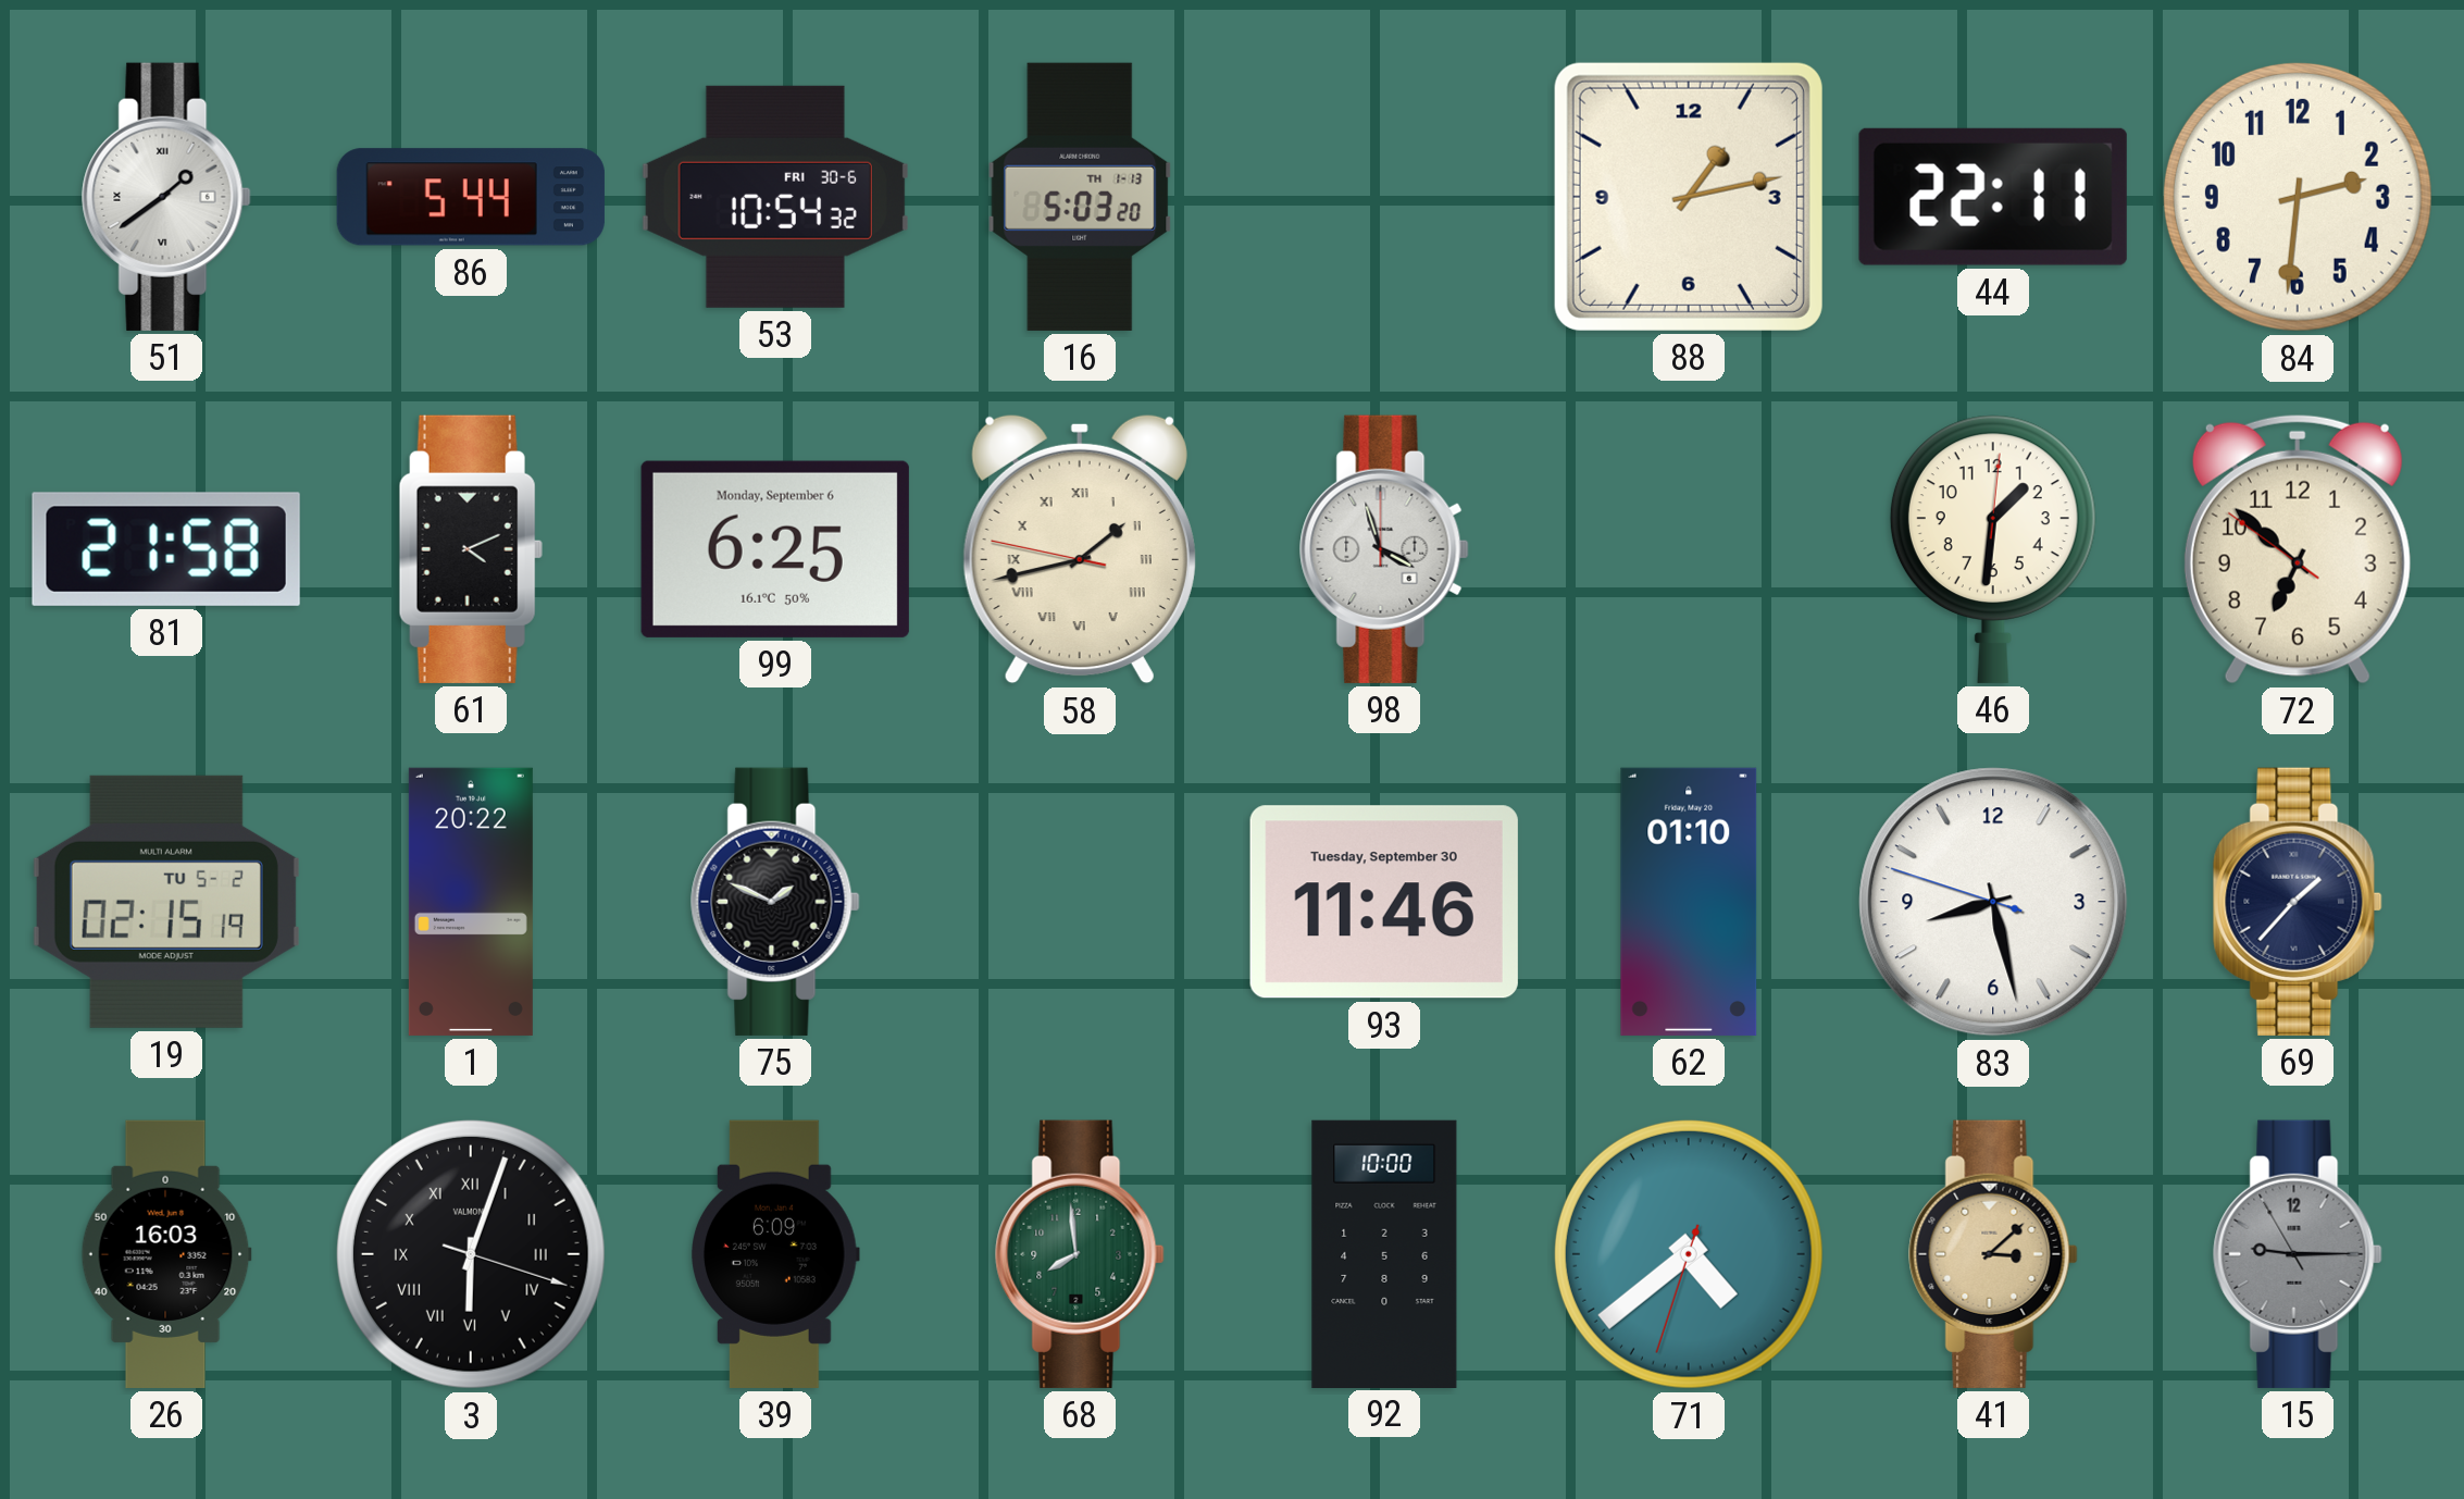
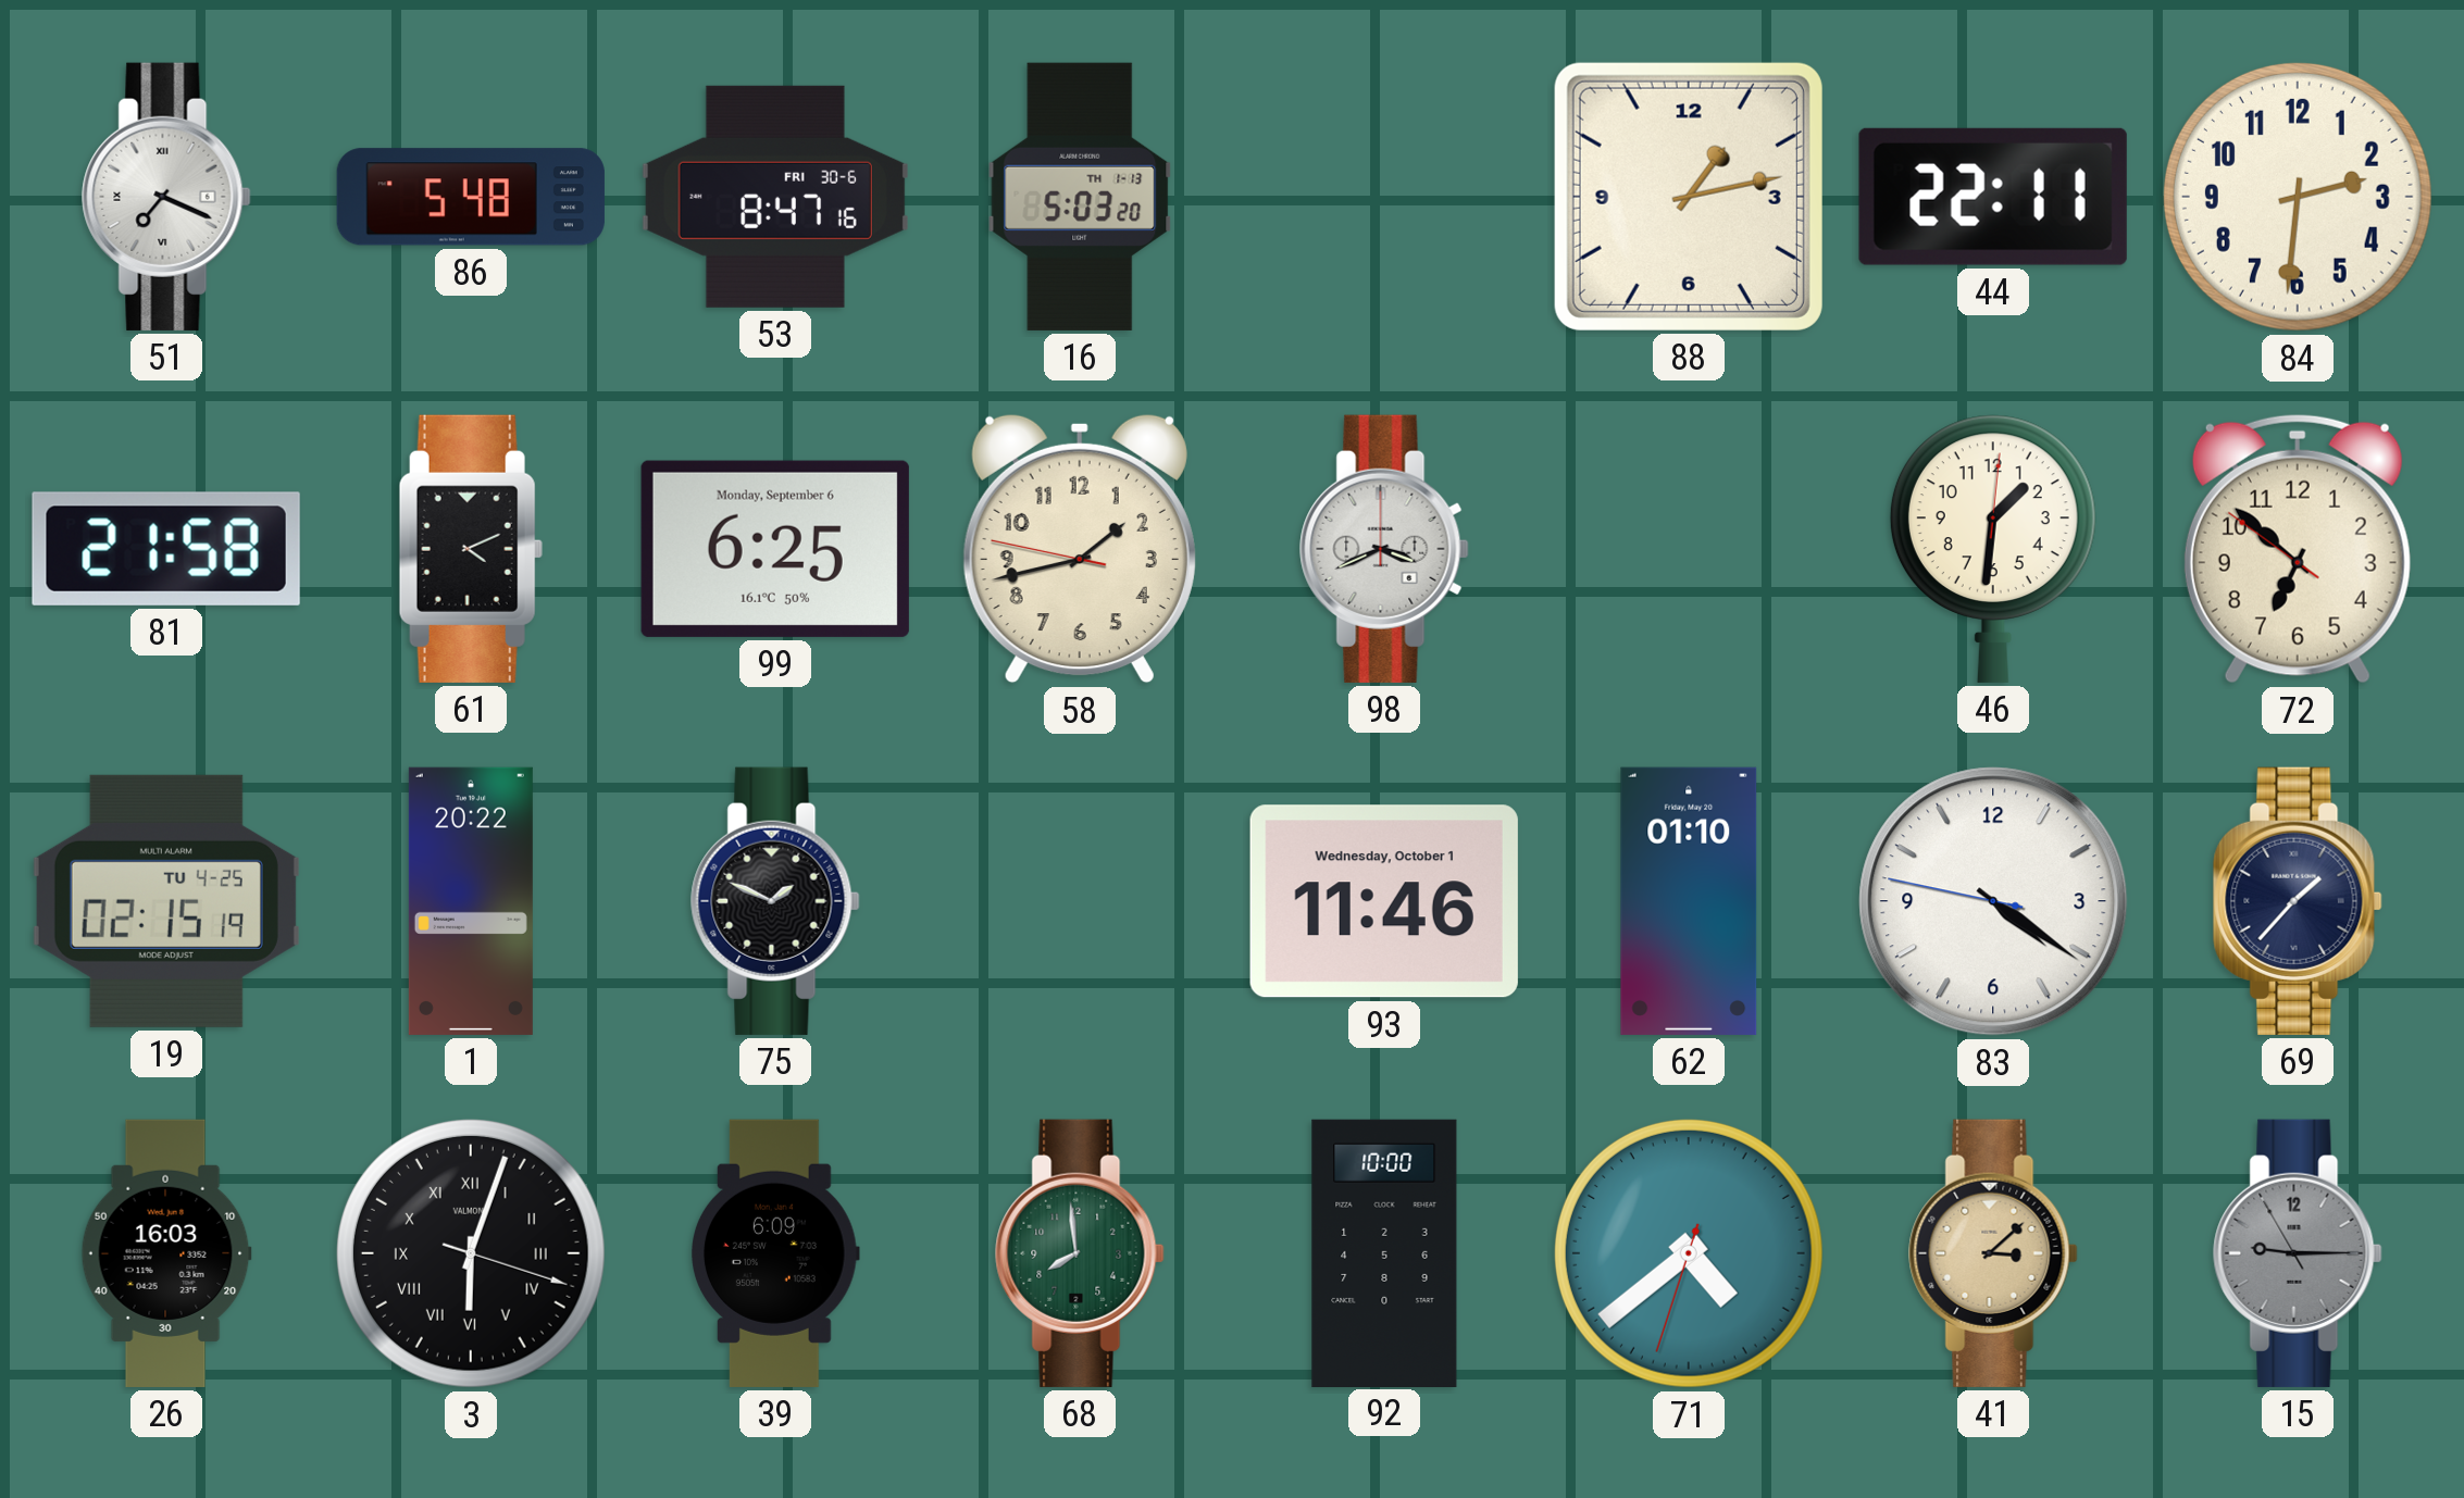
51: 1:39 -> 7:19 (166, 197)
86: 5:44 -> 5:48 (471, 197)
53: 10:54 -> 8:47 (775, 197)
58 numerals: Roman -> Arabic (1080, 549)
98: 3:57 -> 3:41 (1384, 549)
19 date: TU 5-2 -> TU 4-25 (166, 901)
93 date: Tuesday, September 30 -> Wednesday, October 1 (1384, 901)
83: 8:27 -> 4:20 (1993, 901)
